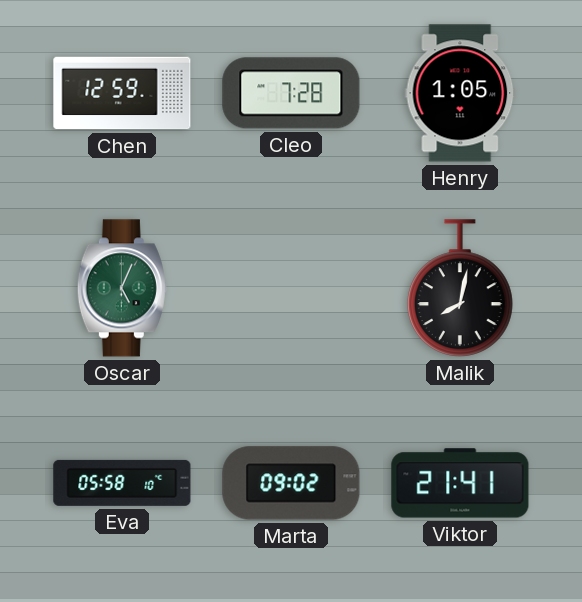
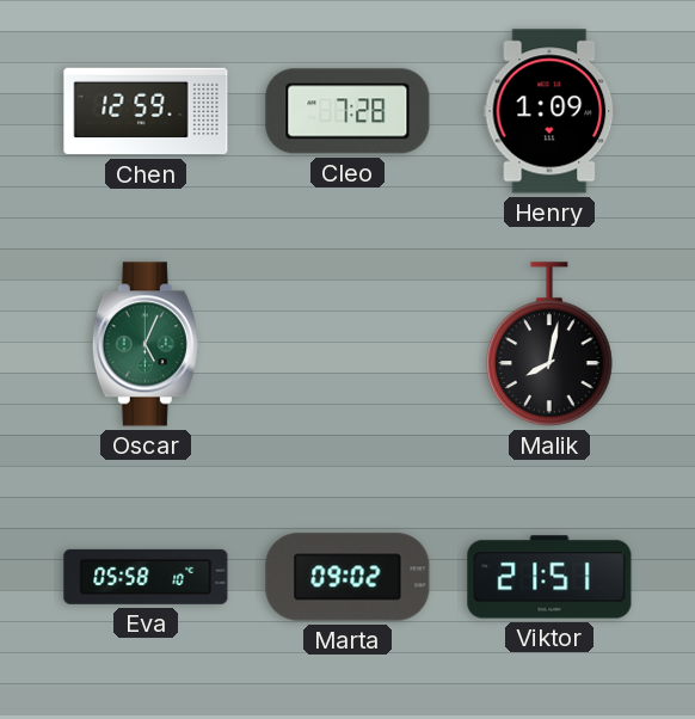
Henry: 1:05 -> 1:09 (549, 111)
Viktor: 21:41 -> 21:51 (549, 577)
